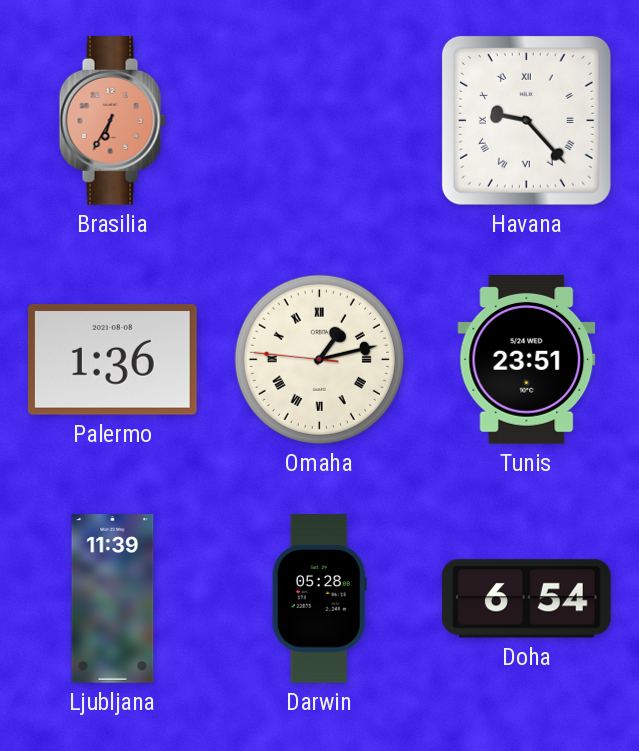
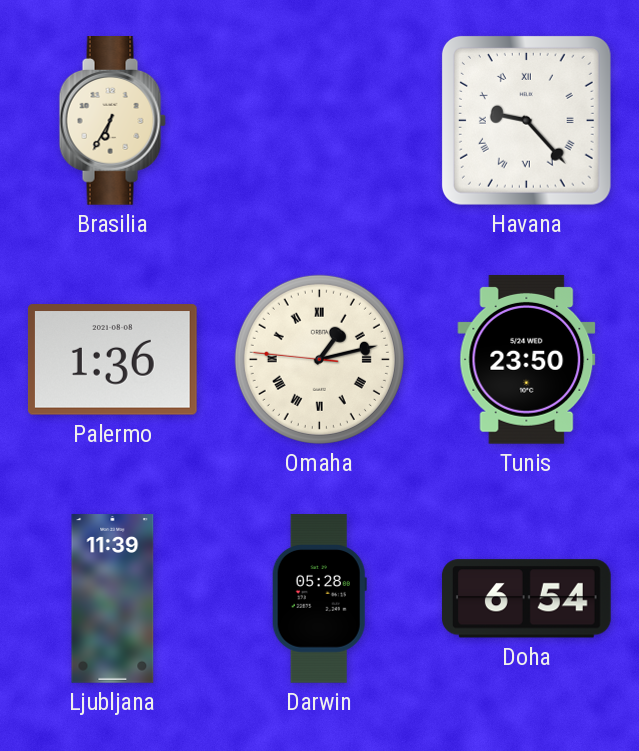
Brasilia dial: salmon -> cream (112, 121)
Tunis: 23:51 -> 23:50 (527, 359)
